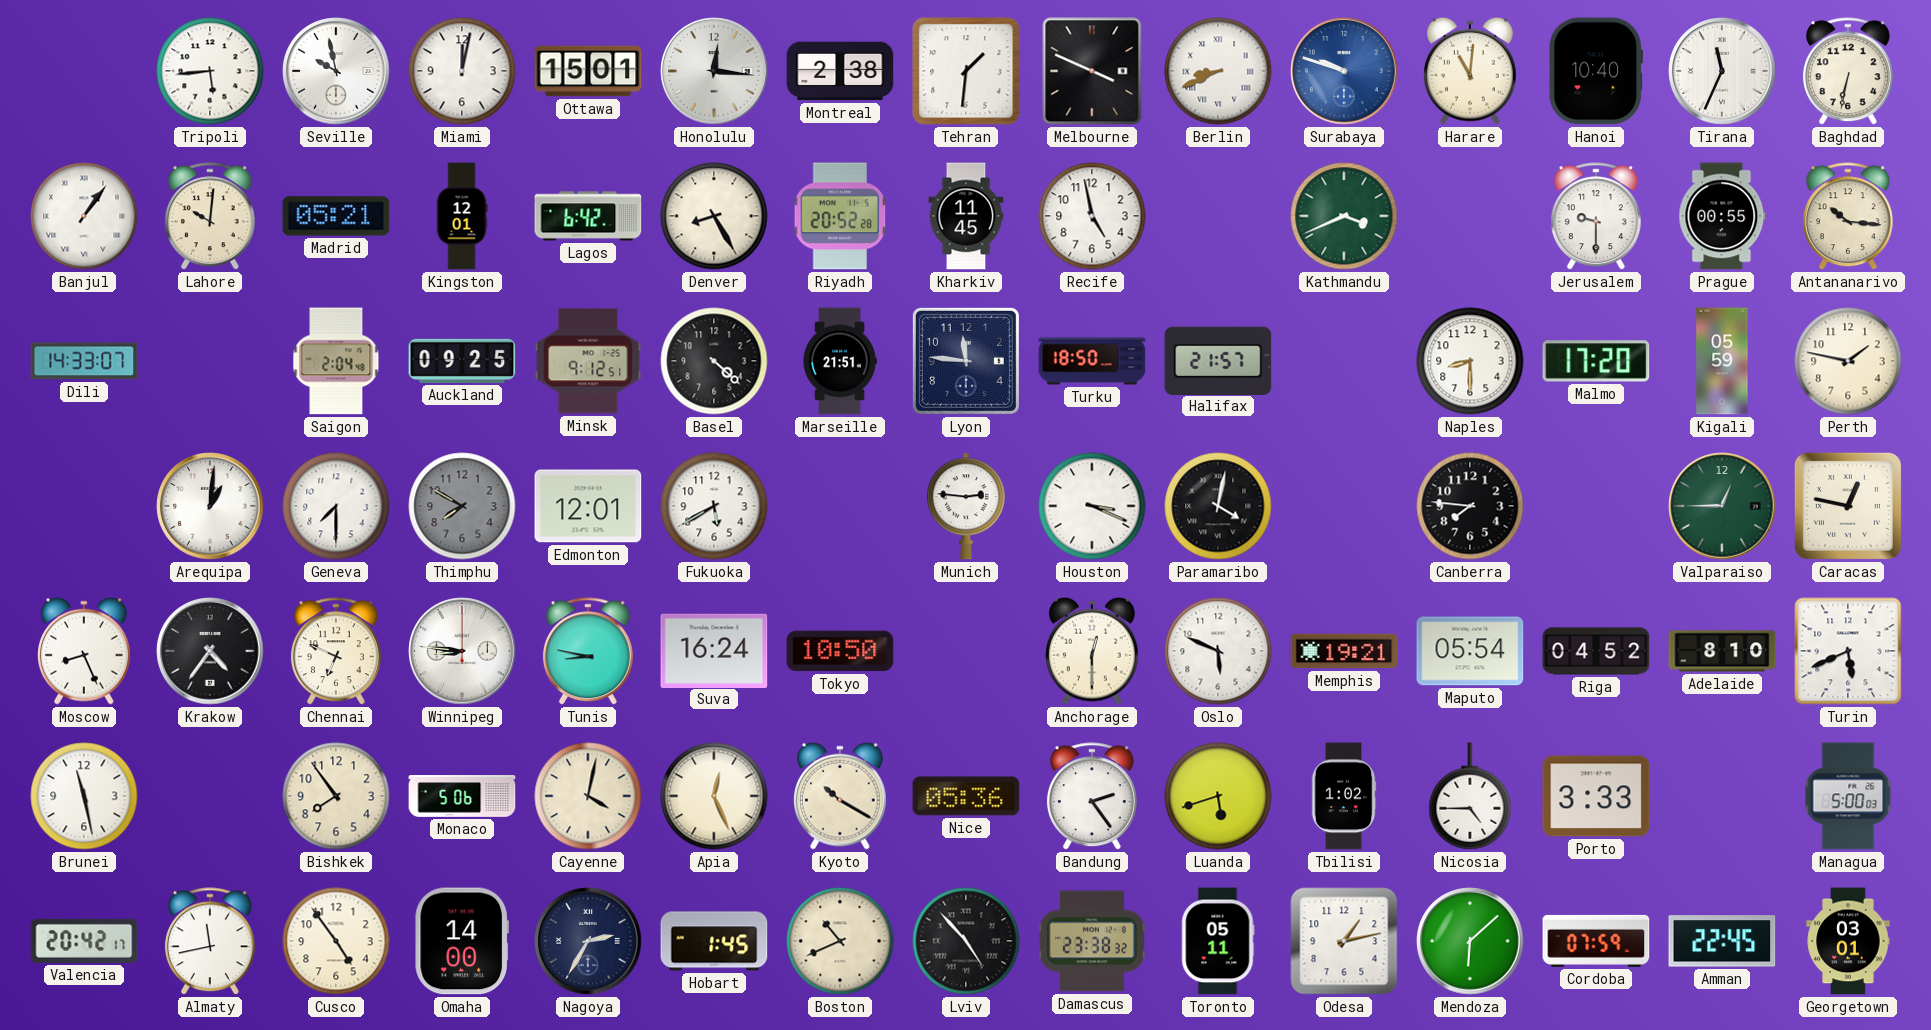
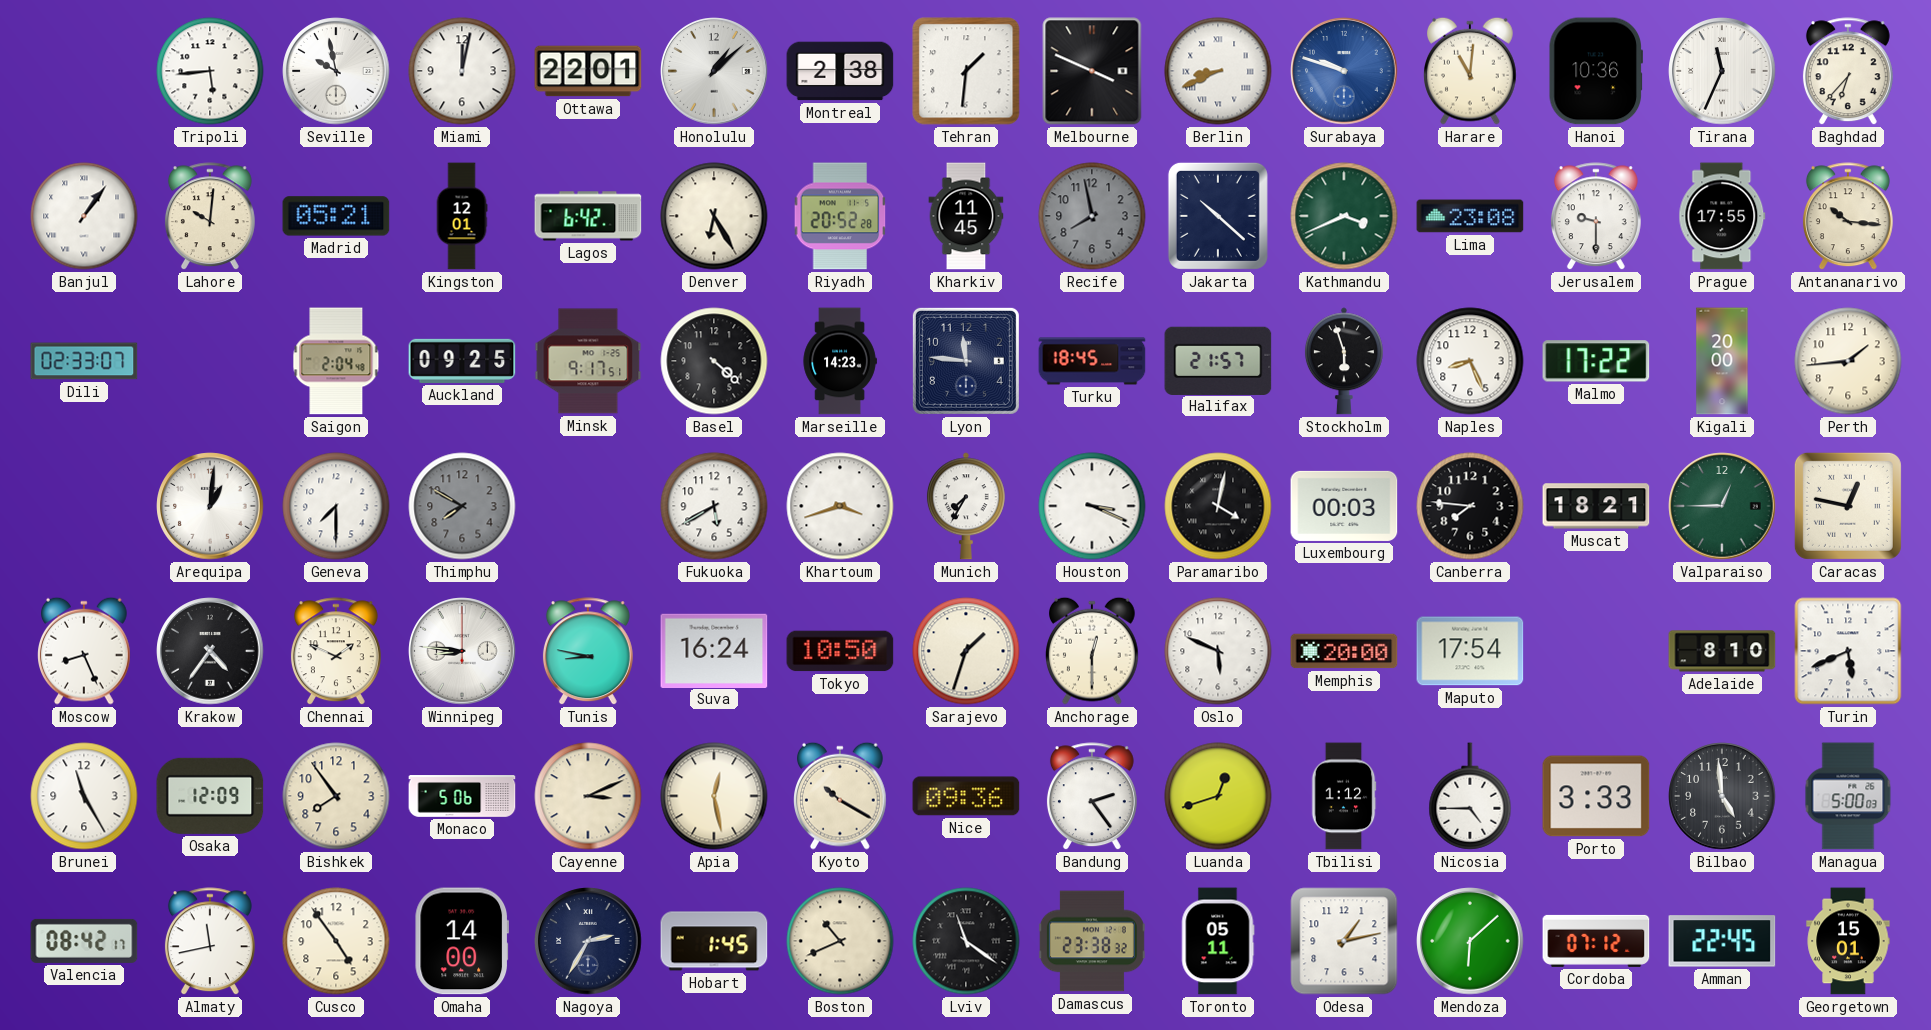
Ottawa: 15:01 -> 22:01 (588, 71)
Honolulu: 12:16 -> 1:08 (714, 71)
Hanoi: 10:40 -> 10:36 (1596, 71)
Baghdad: 6:32 -> 6:37 (1848, 72)
Denver: 8:25 -> 6:25 (714, 216)
Recife: 4:58 -> 7:58 (1092, 216)
Recife dial: white -> grey (1092, 216)
Jakarta: none -> 10:22 (1218, 216)
Lima: none -> 23:08 (1470, 216)
Prague: 00:55 -> 17:55 (1722, 216)
Dili: 14:33 -> 02:33 (84, 361)
Minsk: 9:12 -> 9:17 (588, 361)
Marseille: 21:51 -> 14:23 (840, 361)
Turku: 18:50 -> 18:45 (1092, 361)
Stockholm: none -> 5:57 (1344, 361)
Naples: 8:30 -> 8:26 (1470, 361)
Malmo: 17:20 -> 17:22 (1596, 361)
Kigali: 05:59 -> 20:00 (1722, 361)
Perth: 1:47 -> 1:44 (1848, 361)
Edmonton: 12:01 -> none (588, 506)
Khartoum: none -> 3:42 (840, 506)
Munich: 2:46 -> 7:35 (966, 506)
Luxembourg: none -> 00:03 (1344, 506)
Muscat: none -> 18:21 (1596, 506)
Chennai: 6:49 -> 1:49 (336, 652)
Sarajevo: none -> 1:33 (966, 651)
Memphis: 19:21 -> 20:00 (1344, 651)
Maputo: 05:54 -> 17:54 (1470, 651)
Riga: 04:52 -> none (1596, 651)
Brunei: 11:28 -> 11:25 (84, 796)
Osaka: none -> 12:09 (210, 796)
Cayenne: 4:02 -> 3:11 (588, 796)
Apia: 12:26 -> 12:28 (714, 796)
Nice: 05:36 -> 09:36 (966, 796)
Luanda: 5:42 -> 12:42 (1218, 796)
Tbilisi: 1:02 -> 1:12 (1344, 796)
Bilbao: none -> 4:59 (1722, 796)
Valencia: 20:42 -> 08:42 (84, 941)
Lviv: 4:53 -> 11:21 (966, 941)
Cordoba: 07:59 -> 07:12 (1596, 941)
Georgetown: 03:01 -> 15:01 (1848, 941)
